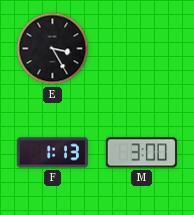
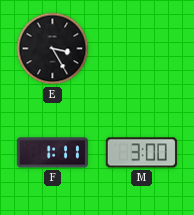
F: 1:13 -> 1:11 (52, 153)
